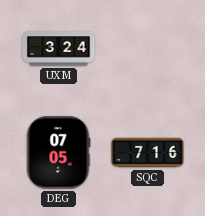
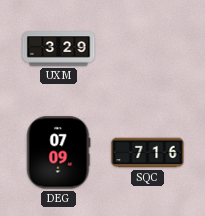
UXM: 3:24 -> 3:29 (59, 49)
DEG: 07:05 -> 07:09 (59, 153)
